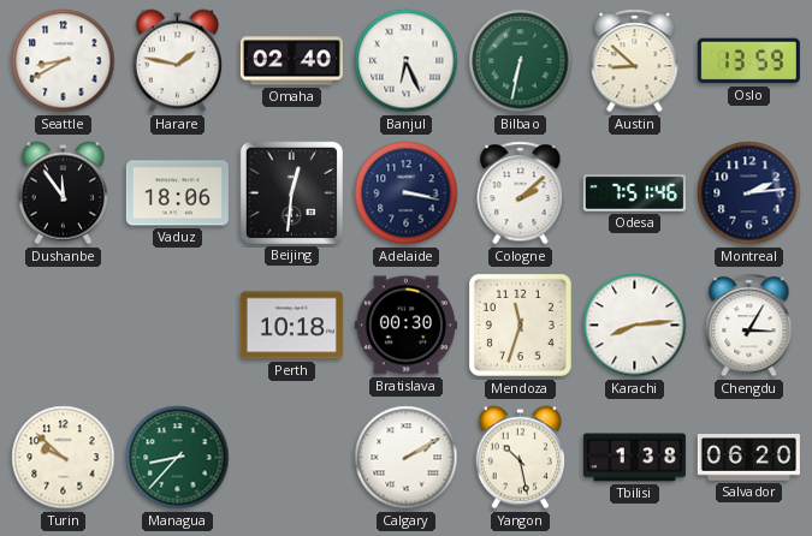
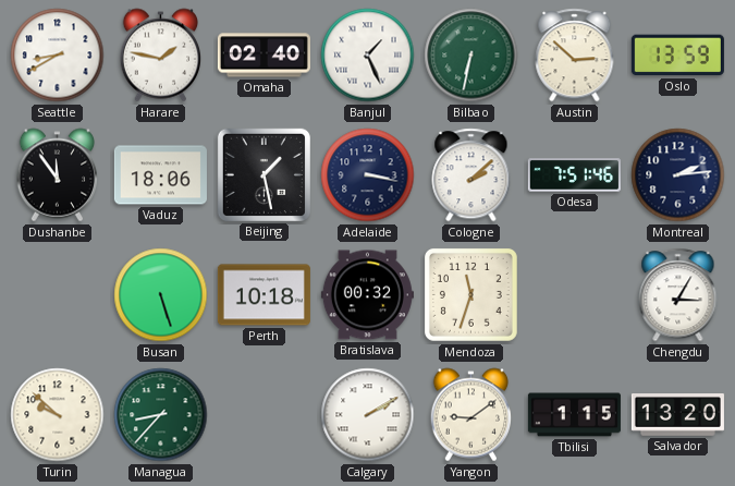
Banjul: 6:26 -> 1:26 (368, 56)
Austin: 8:52 -> 2:52 (575, 56)
Beijing: 12:31 -> 1:28 (264, 174)
Busan: none -> 5:27 (161, 295)
Bratislava: 00:30 -> 00:32 (367, 295)
Karachi: 8:14 -> none (635, 326)
Yangon: 10:28 -> 9:09 (471, 415)
Tbilisi: 1:38 -> 1:15 (574, 415)
Salvador: 06:20 -> 13:20 (677, 415)
